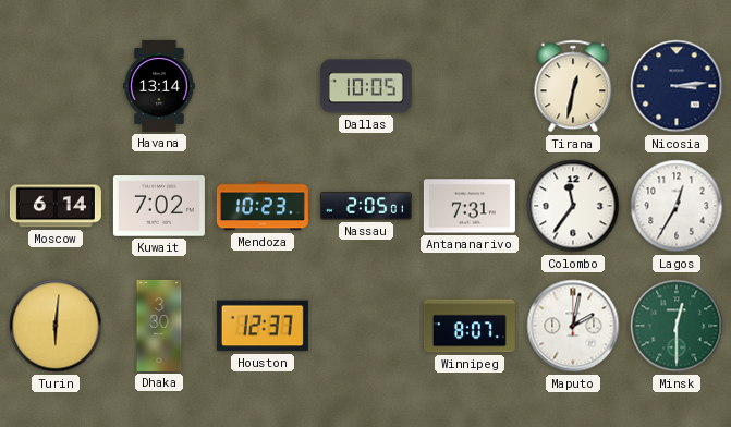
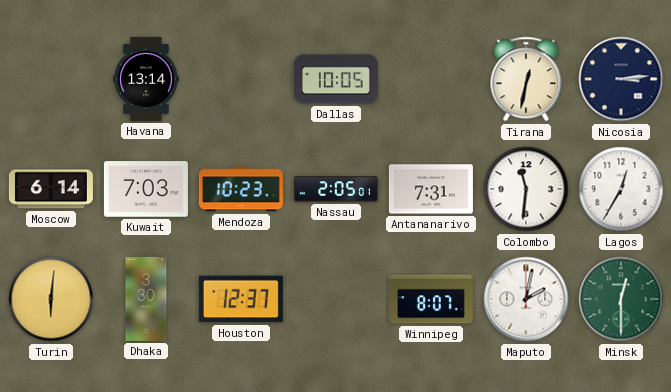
Kuwait: 7:02 -> 7:03 (146, 189)
Colombo: 11:36 -> 11:31 (526, 189)
